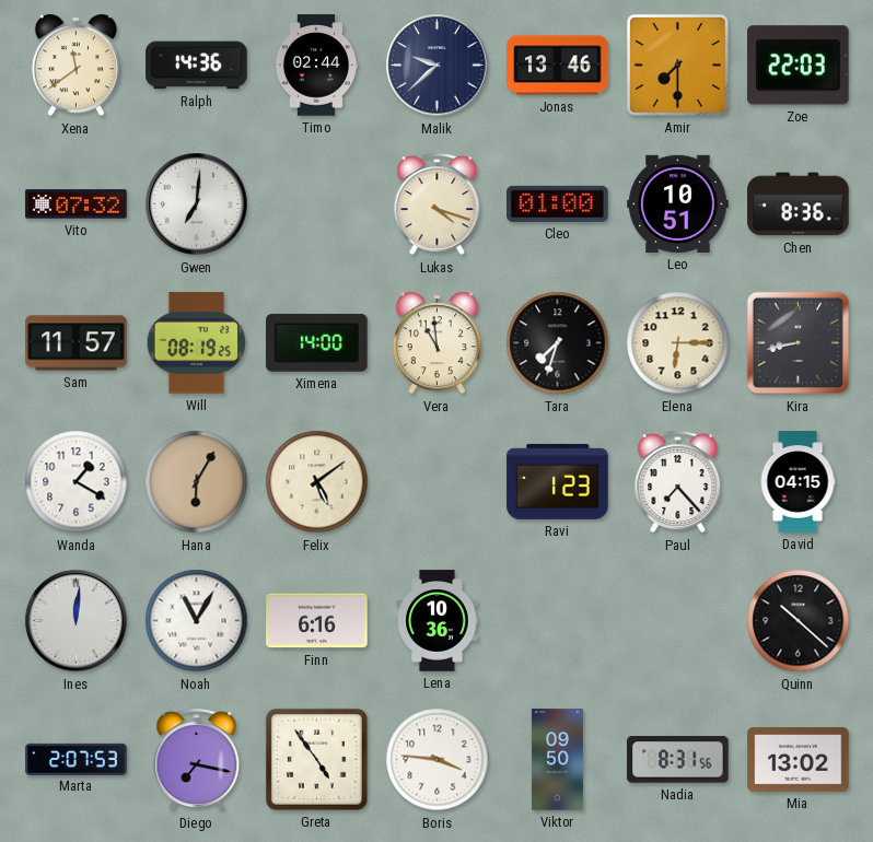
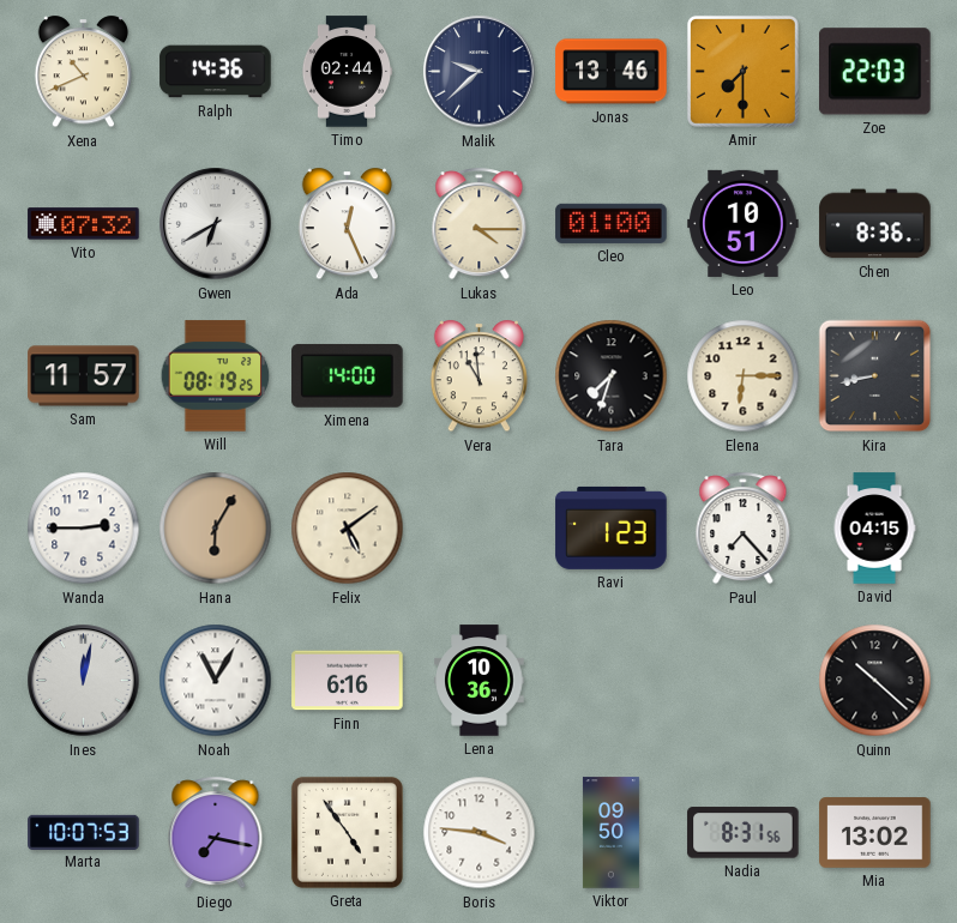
Xena: 11:39 -> 10:41 (83, 72)
Gwen: 7:01 -> 6:40 (216, 224)
Ada: none -> 12:26 (347, 224)
Lukas: 4:18 -> 4:15 (480, 224)
Wanda: 1:20 -> 2:45 (84, 529)
Ines: 12:01 -> 12:02 (84, 681)
Marta: 2:07 -> 10:07 (84, 832)
